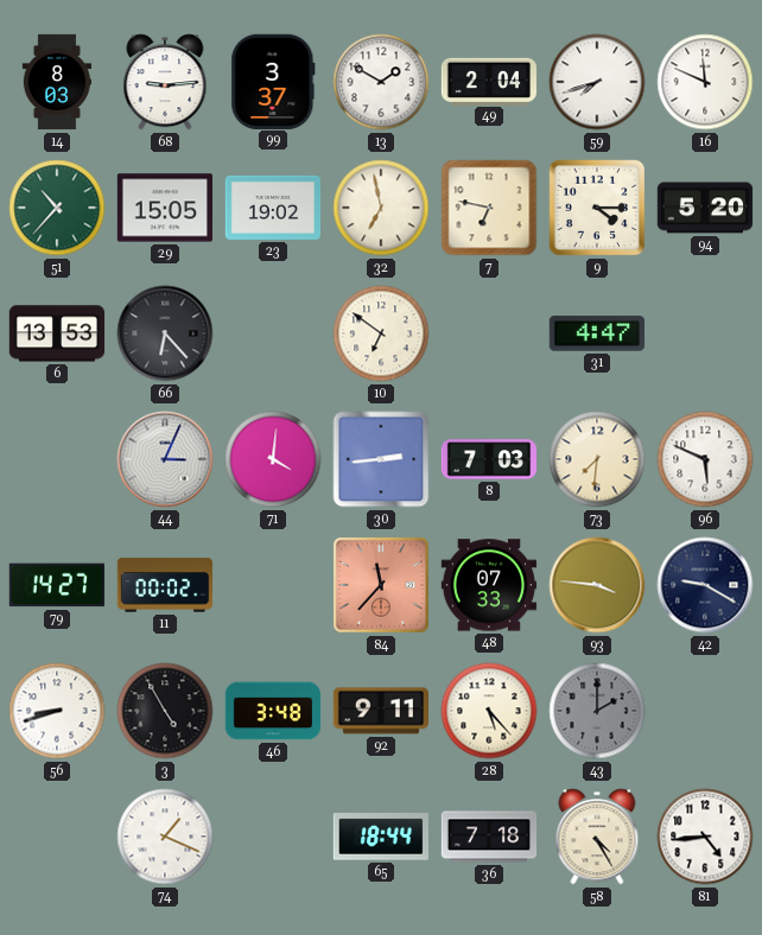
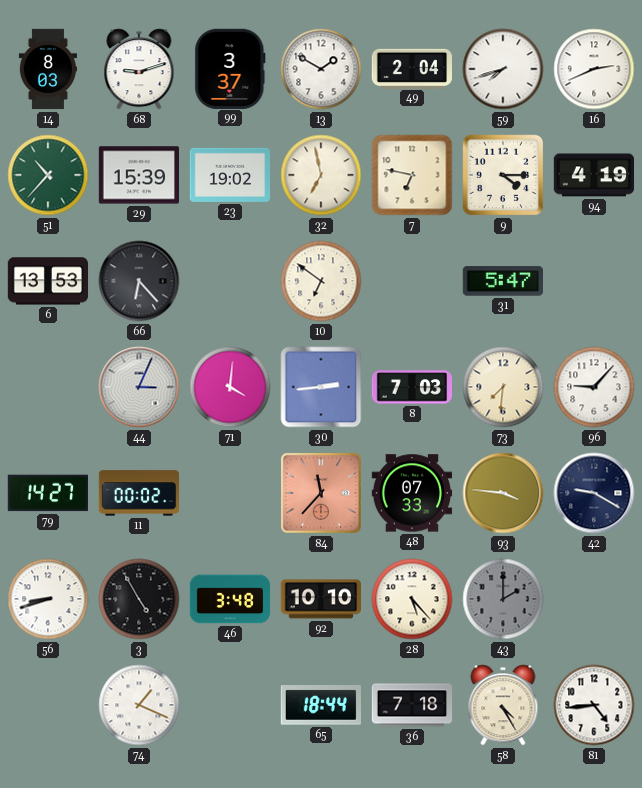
68: 9:14 -> 9:12 (139, 69)
16: 11:49 -> 2:41 (594, 69)
29: 15:05 -> 15:39 (138, 175)
94: 5:20 -> 4:19 (594, 175)
31: 4:47 -> 5:47 (502, 281)
96: 5:49 -> 9:07 (594, 387)
92: 9:11 -> 10:10 (320, 599)
